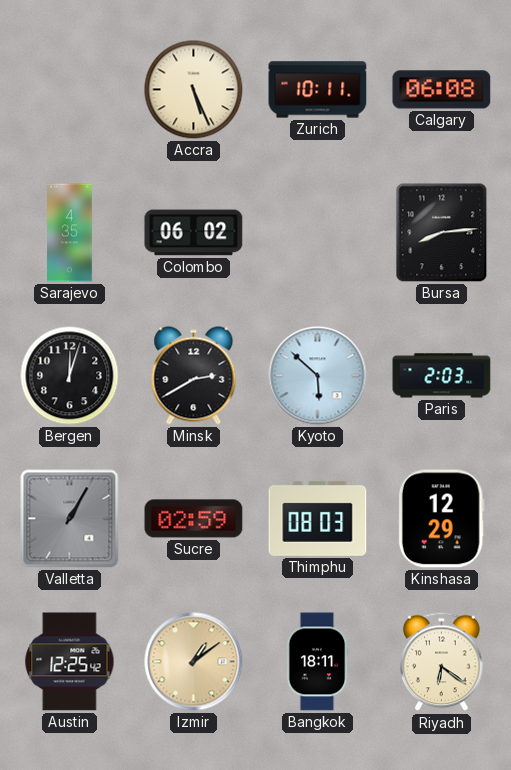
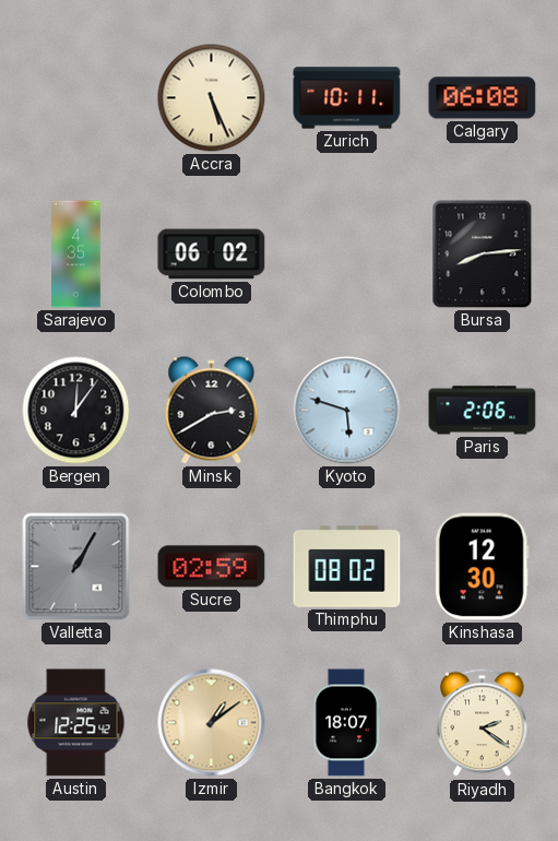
Bergen: 12:03 -> 12:06 (76, 411)
Kyoto: 5:52 -> 5:48 (347, 411)
Paris: 2:03 -> 2:06 (483, 411)
Thimphu: 08:03 -> 08:02 (347, 566)
Kinshasa: 12:29 -> 12:30 (482, 567)
Bangkok: 18:11 -> 18:07 (346, 723)
Riyadh: 6:21 -> 2:21 (483, 723)
